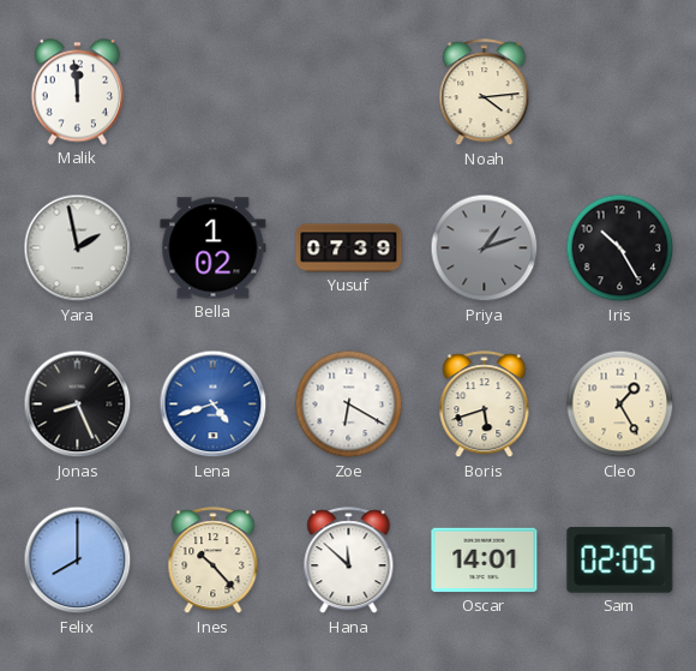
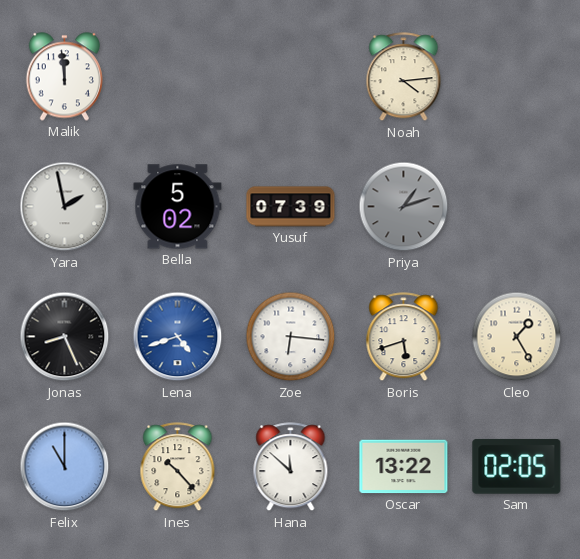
Bella: 1:02 -> 5:02 (178, 207)
Iris: 10:25 -> none (620, 248)
Zoe: 6:20 -> 6:16 (291, 337)
Felix: 8:00 -> 11:00 (65, 467)
Oscar: 14:01 -> 13:22 (404, 467)
